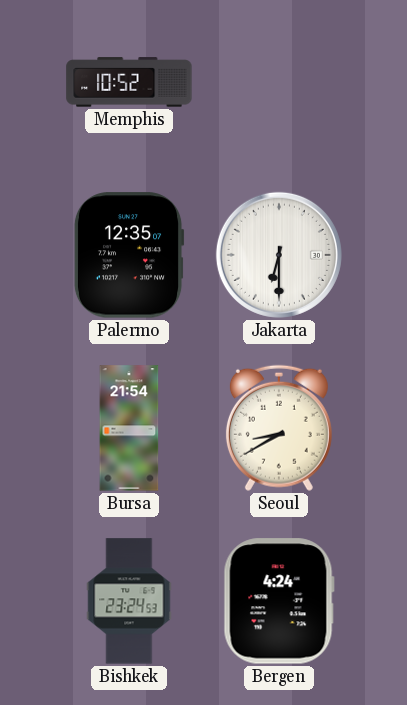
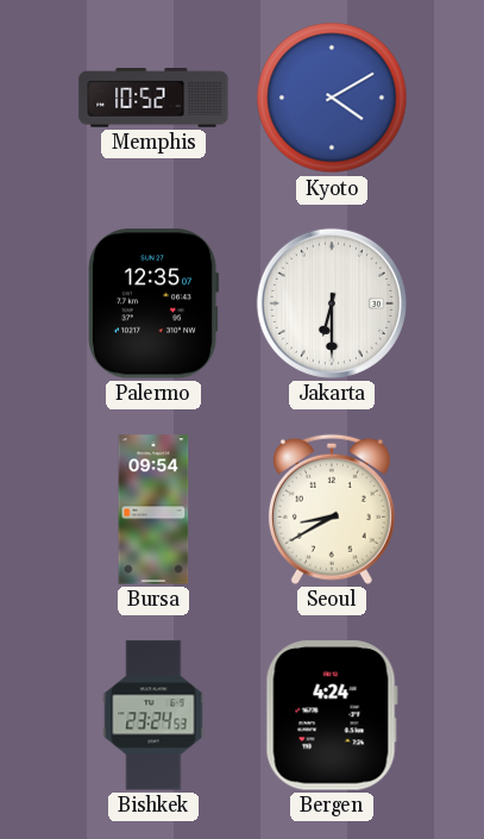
Kyoto: none -> 4:10 (332, 98)
Bursa: 21:54 -> 09:54 (153, 509)
